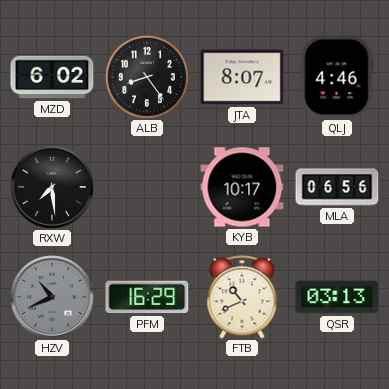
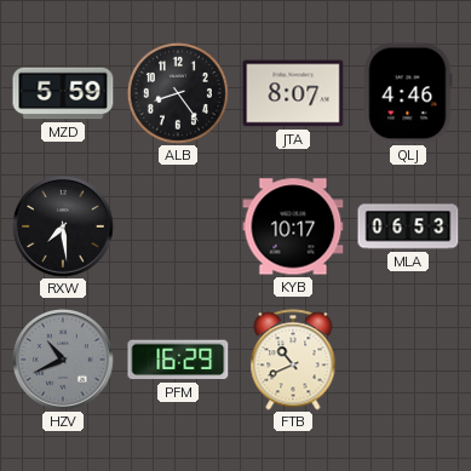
MZD: 6:02 -> 5:59 (63, 93)
MLA: 06:56 -> 06:53 (408, 226)
QSR: 03:13 -> none (337, 297)
